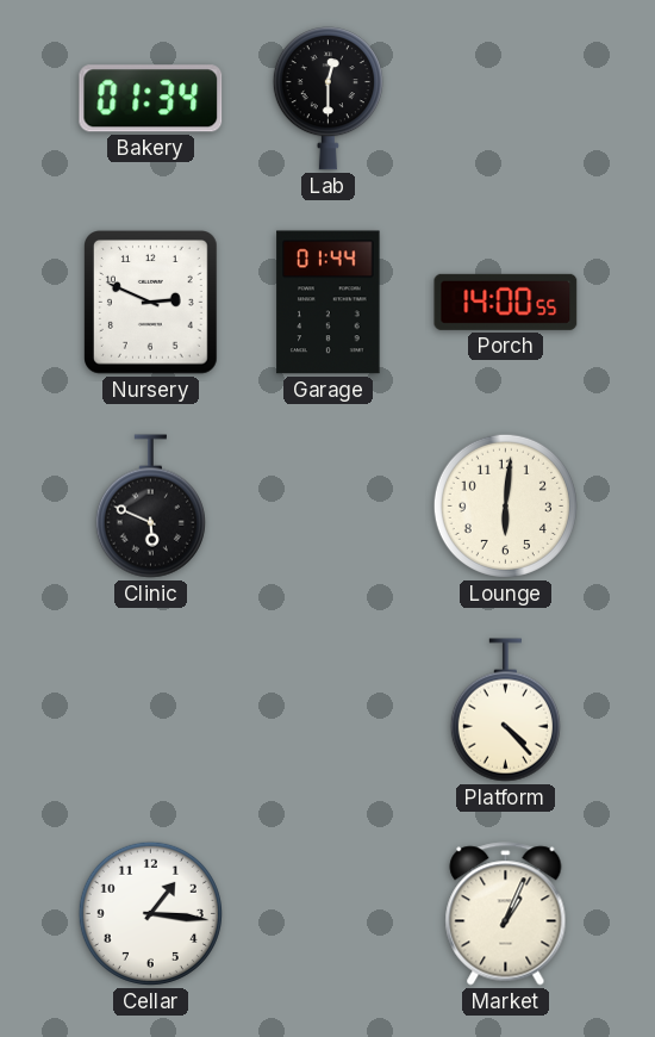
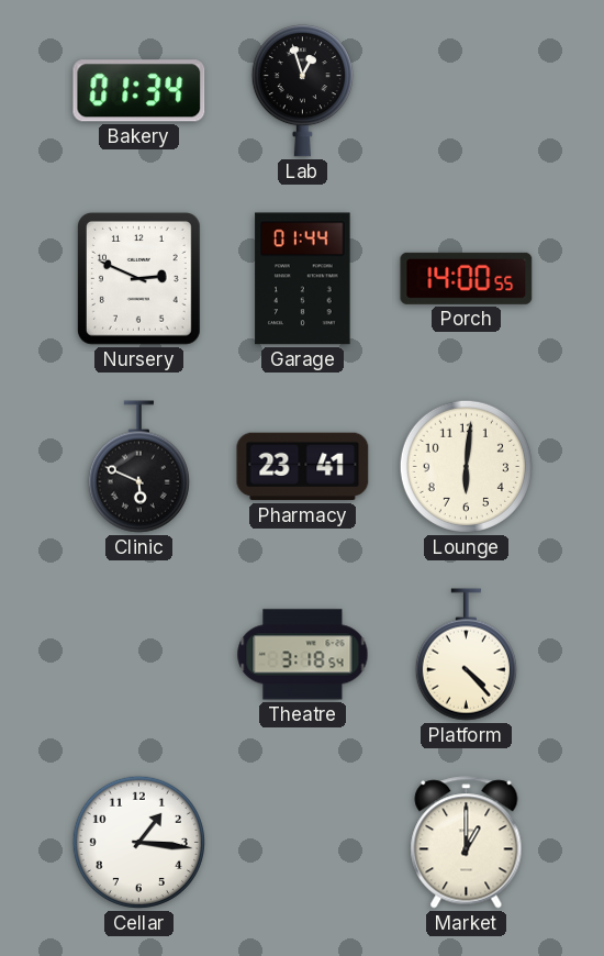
Lab: 12:30 -> 12:57 (302, 91)
Pharmacy: none -> 23:41 (303, 467)
Theatre: none -> 3:18 (303, 655)
Market: 1:04 -> 1:00 (467, 843)
